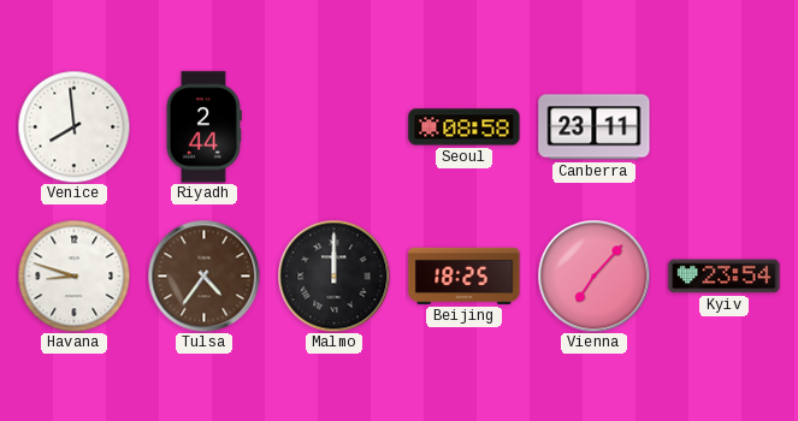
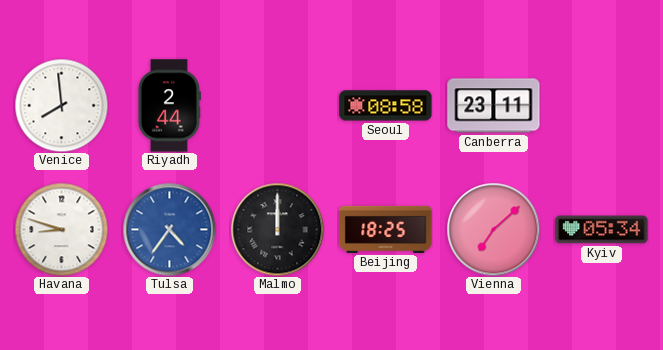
Tulsa dial: brown -> blue (169, 229)
Vienna: 7:07 -> 7:08 (493, 229)
Kyiv: 23:54 -> 05:34 (602, 230)
